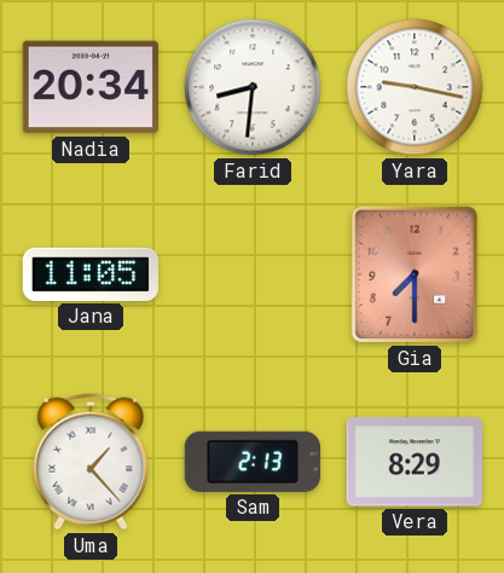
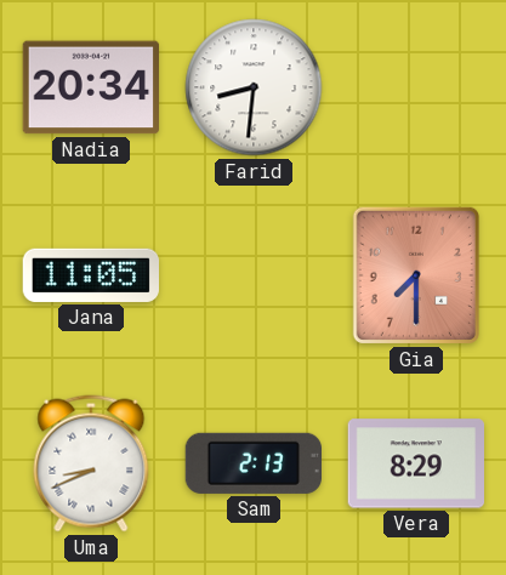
Yara: 9:17 -> none (415, 87)
Uma: 1:23 -> 8:41 (91, 463)
